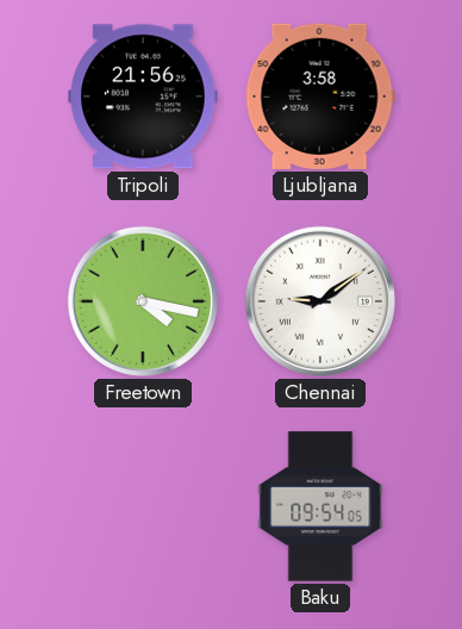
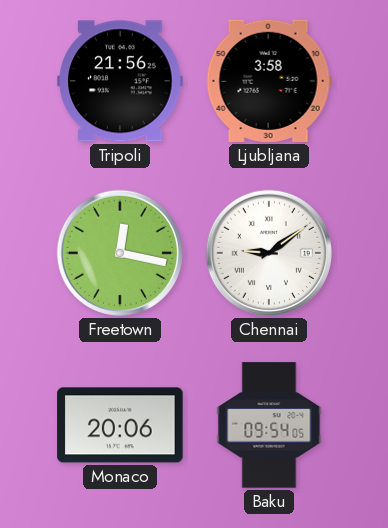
Freetown: 4:17 -> 12:17 (120, 253)
Monaco: none -> 20:06 (120, 425)
